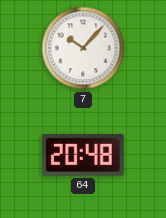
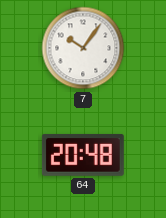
7: 10:07 -> 10:06 (83, 48)
